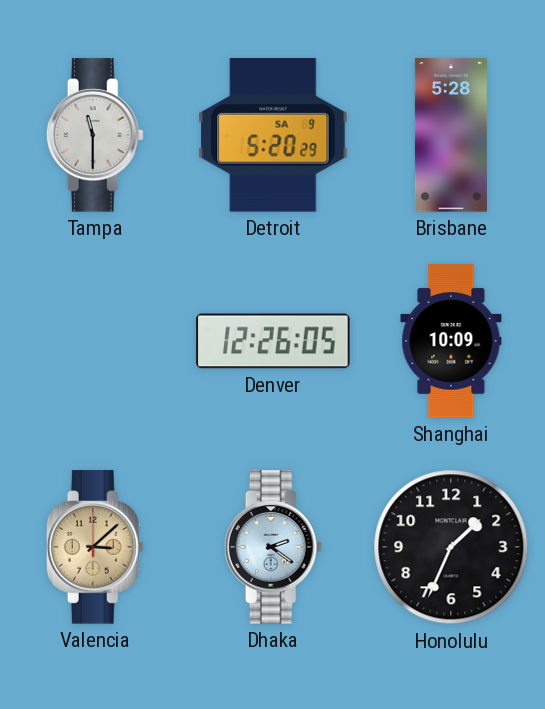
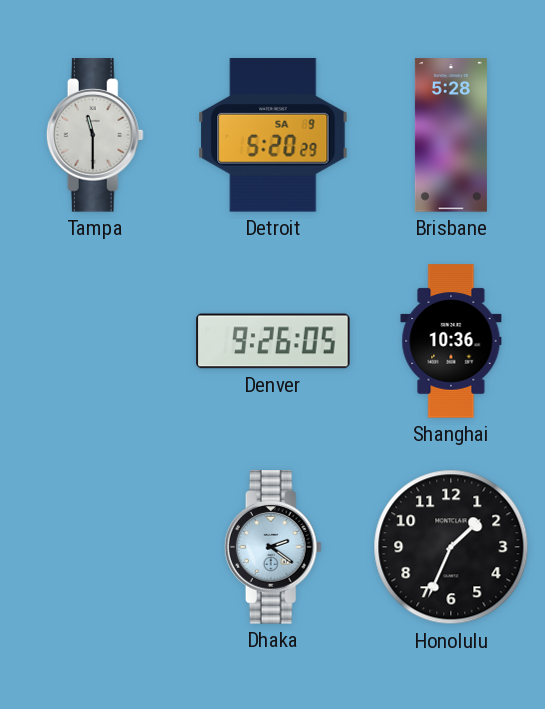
Denver: 12:26 -> 9:26 (273, 341)
Shanghai: 10:09 -> 10:36 (451, 341)
Valencia: 3:08 -> none (95, 547)
